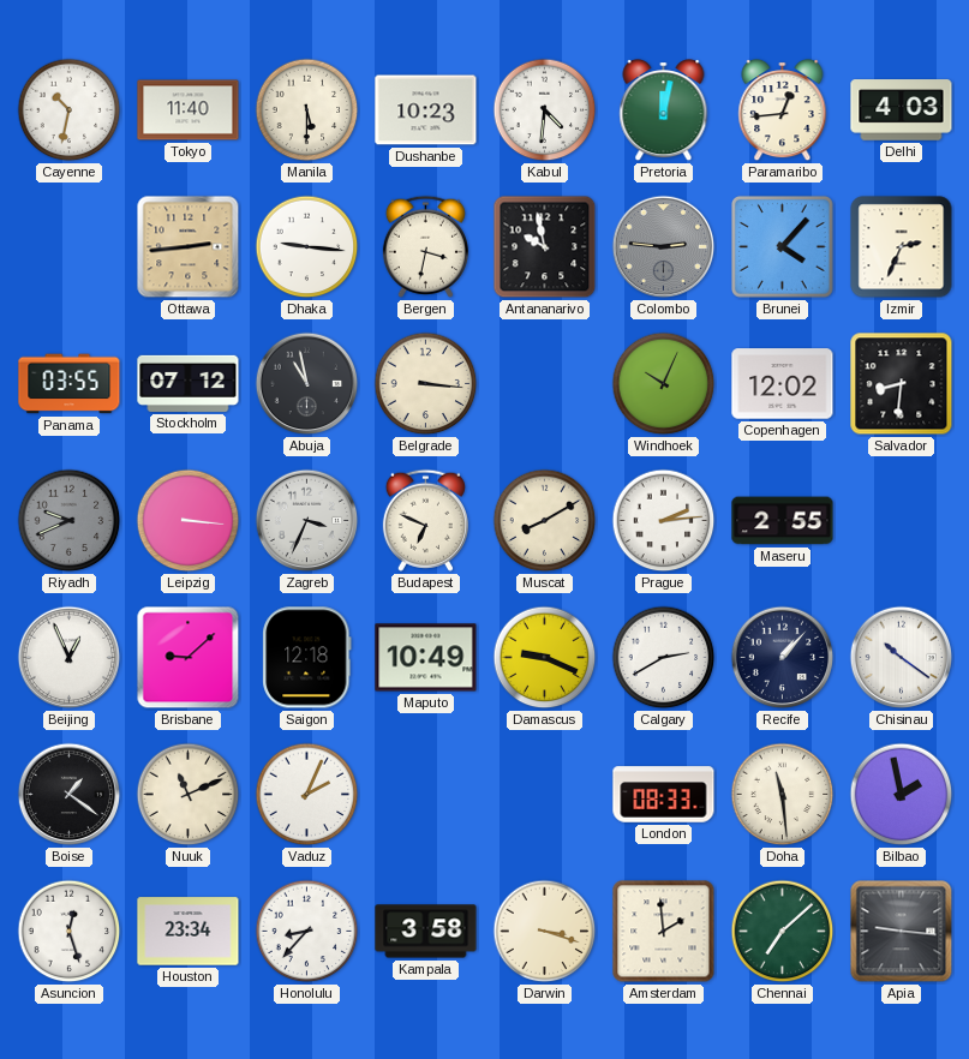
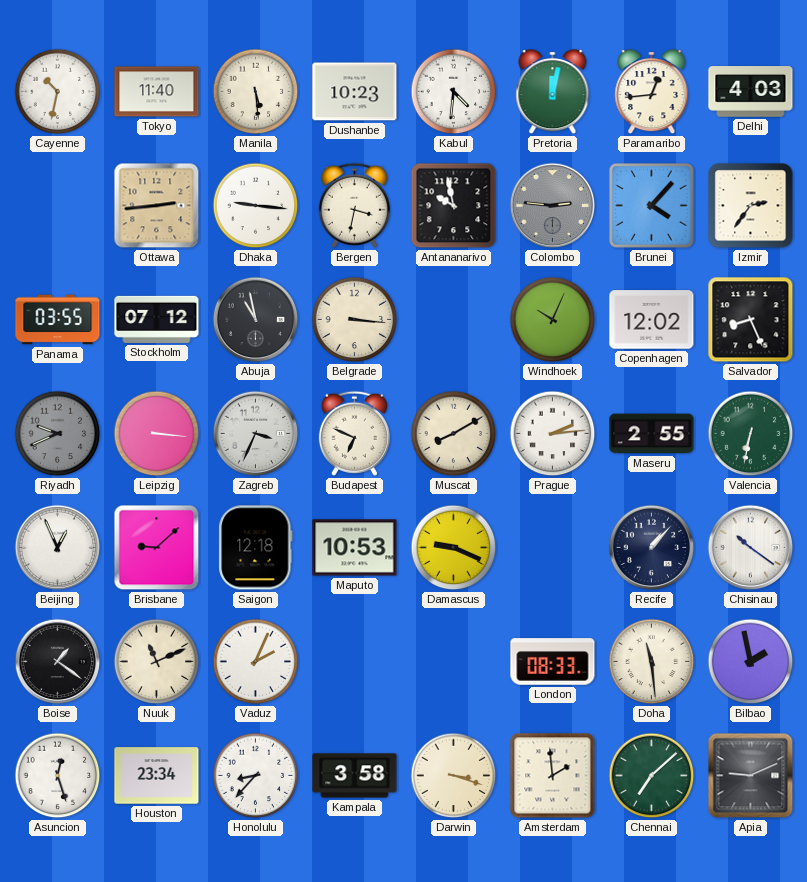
Manila: 5:30 -> 5:29 (256, 92)
Izmir: 2:34 -> 2:36 (751, 206)
Salvador: 8:31 -> 8:26 (751, 320)
Valencia: none -> 6:32 (751, 434)
Maputo: 10:49 -> 10:53 (355, 548)
Calgary: 2:40 -> none (664, 658)
Apia: 9:16 -> 9:11 (751, 776)
